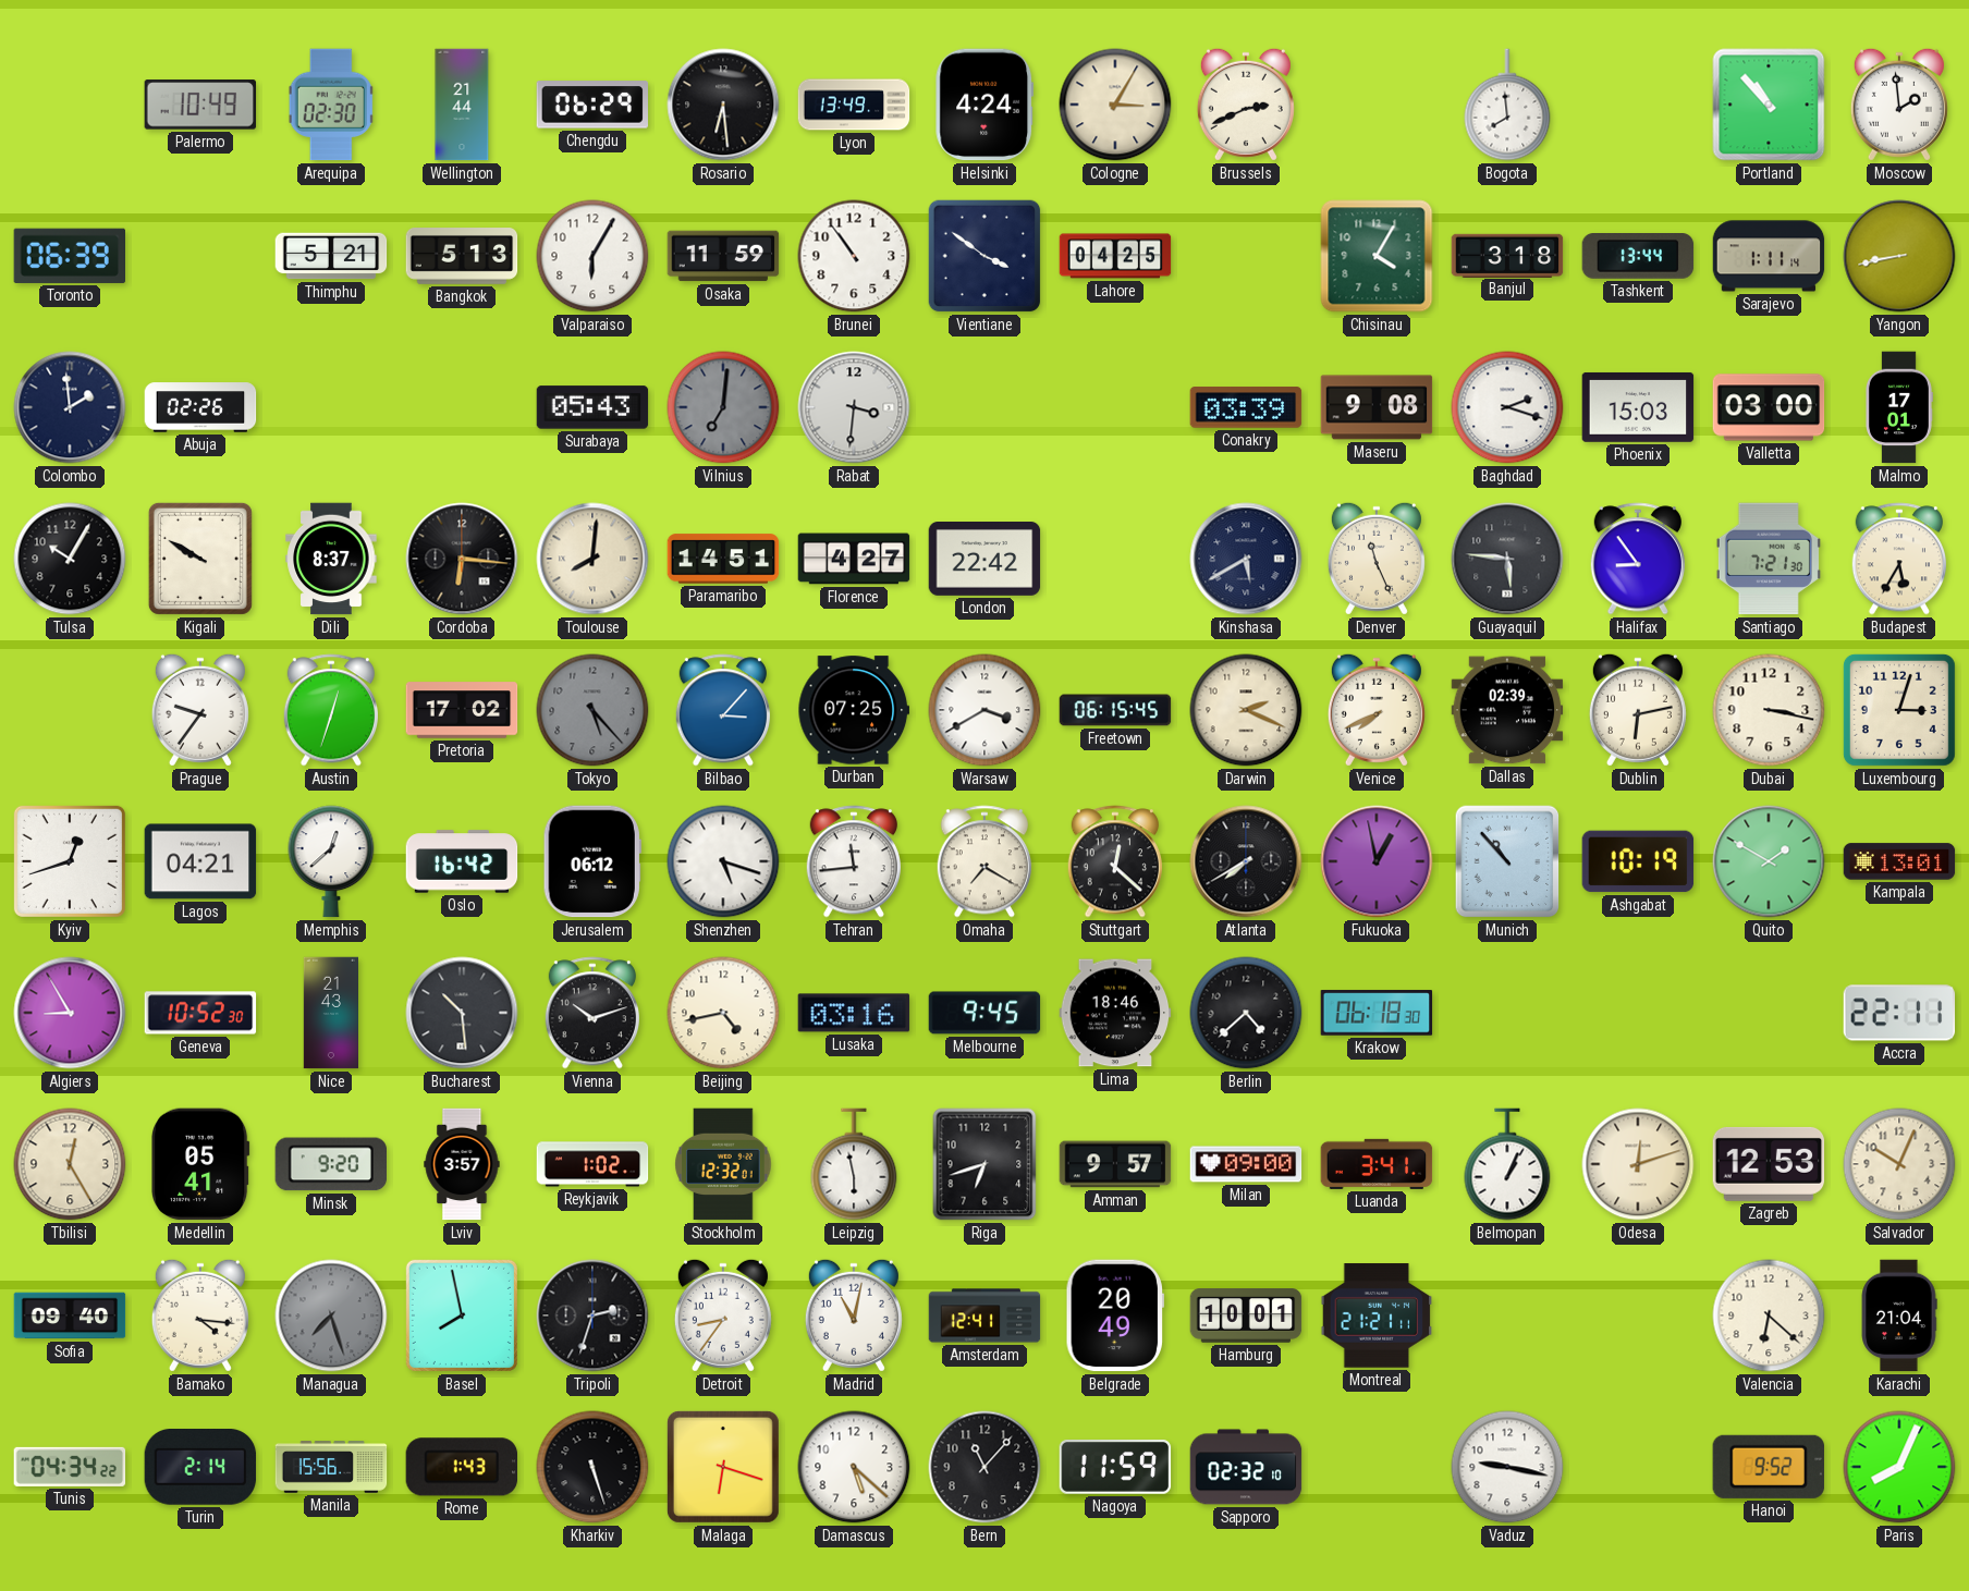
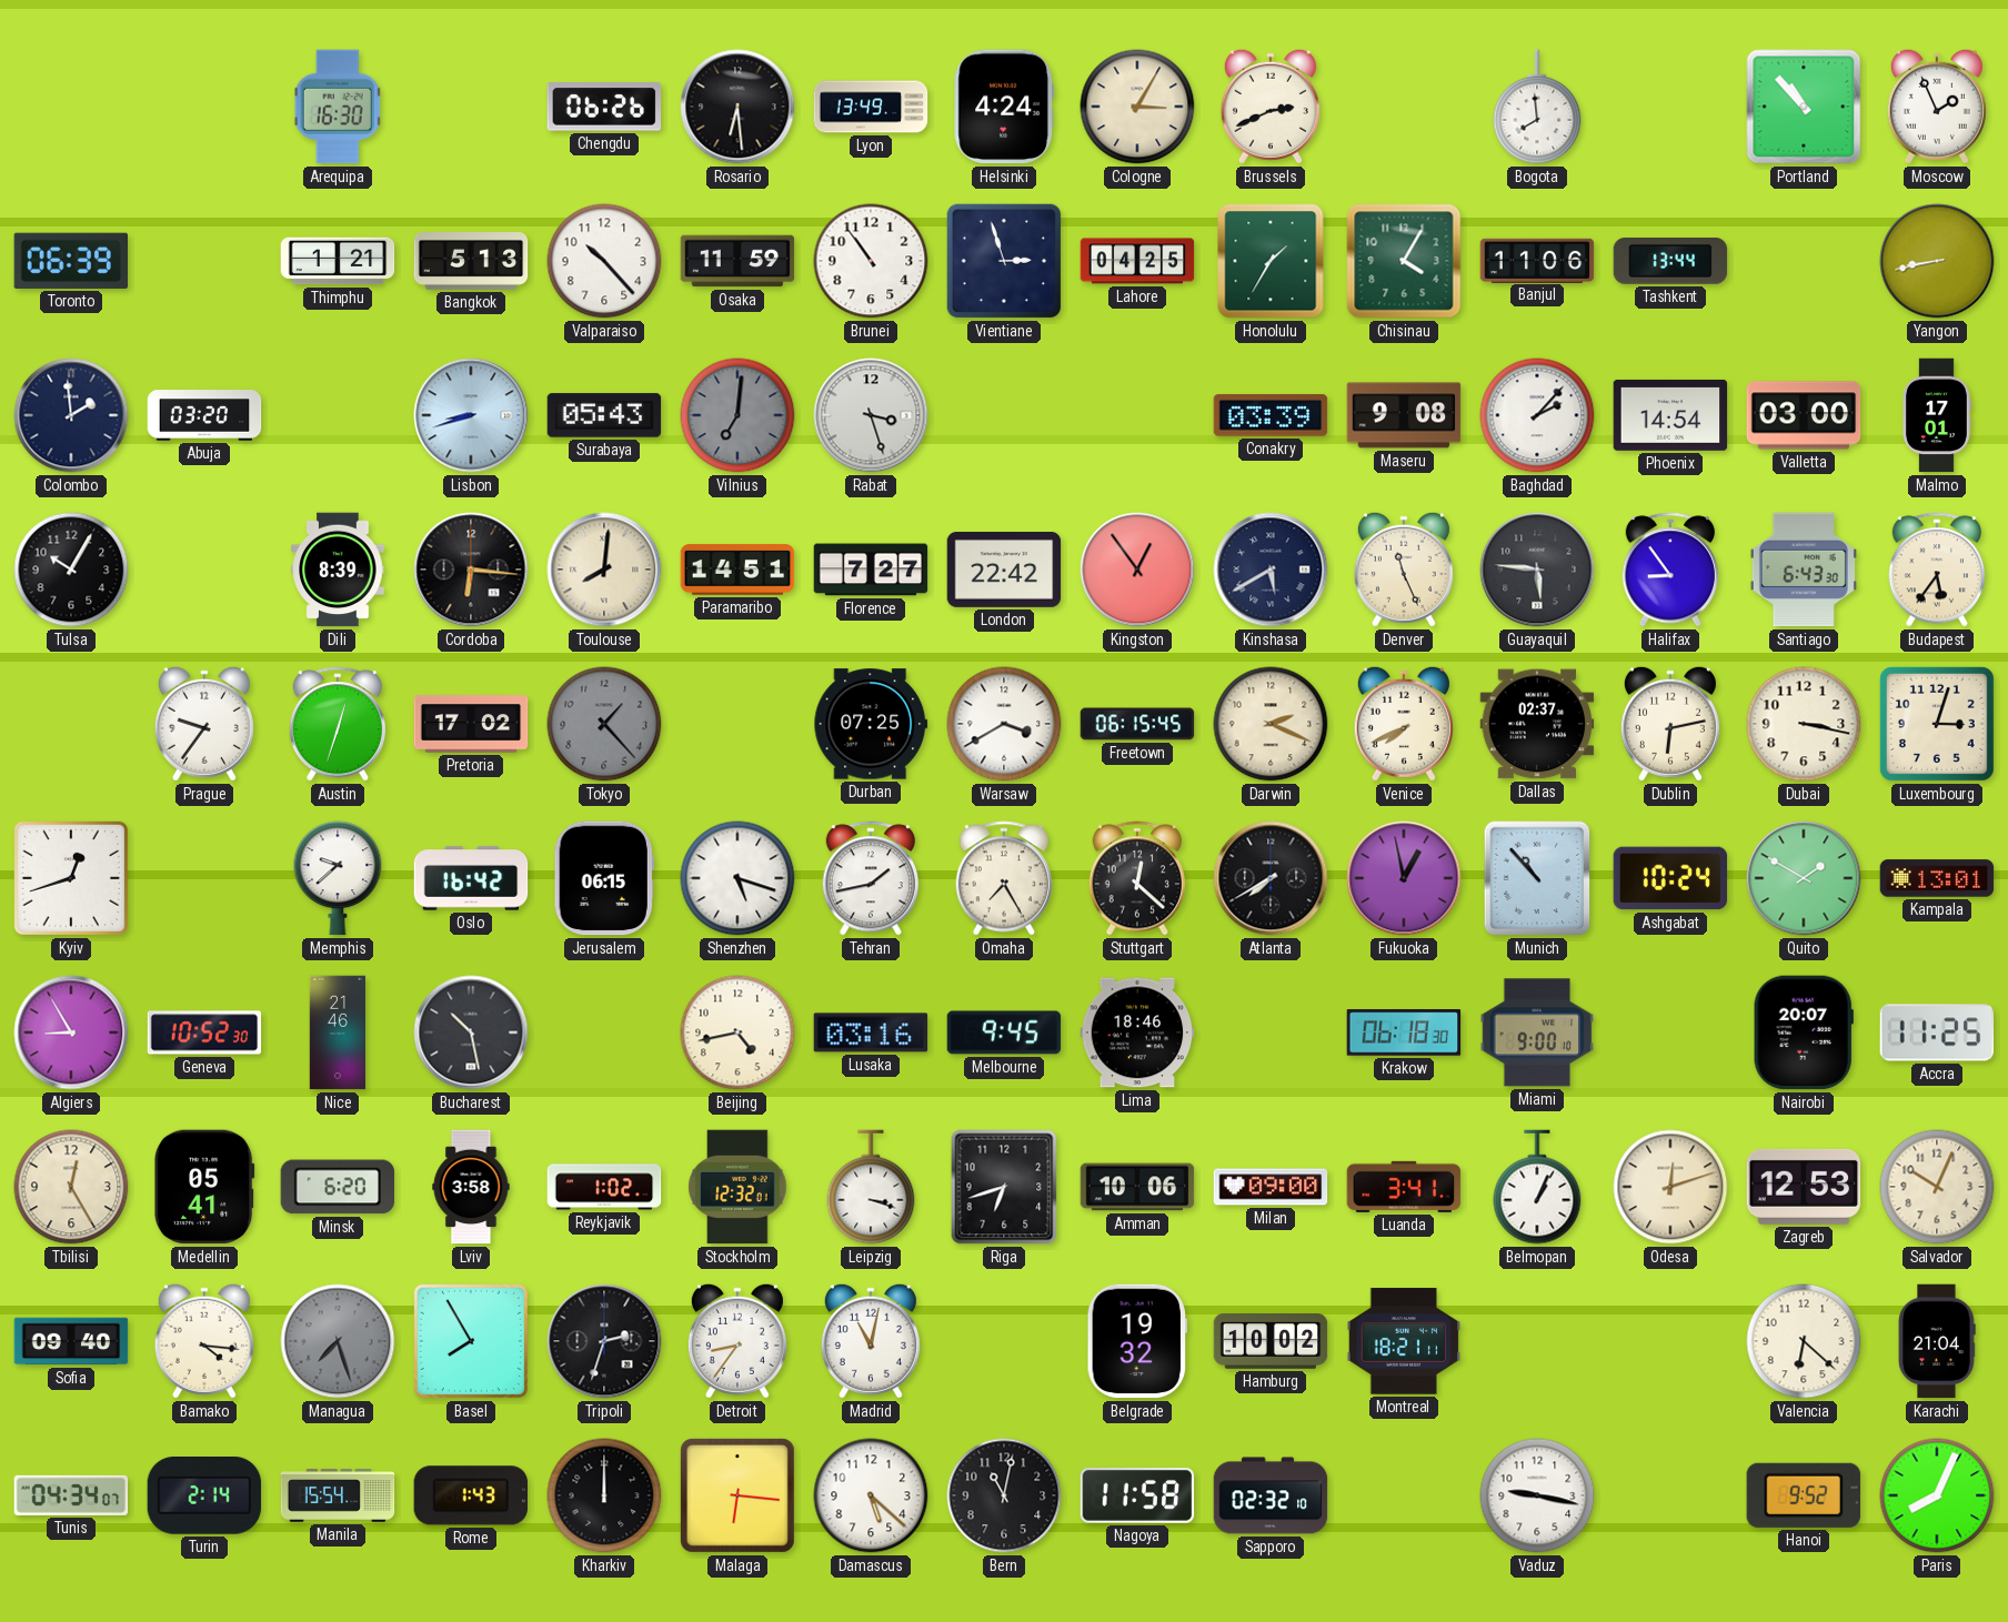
Palermo: 10:49 -> none (200, 105)
Arequipa: 02:30 -> 16:30 (338, 107)
Wellington: 21:44 -> none (462, 105)
Chengdu: 06:29 -> 06:26 (604, 107)
Moscow: 1:59 -> 1:56 (1937, 107)
Thimphu: 5:21 -> 1:21 (338, 261)
Valparaiso: 6:05 -> 10:23 (604, 261)
Vientiane: 3:51 -> 2:57 (1004, 261)
Honolulu: none -> 1:35 (1271, 261)
Banjul: 3:18 -> 11:06 (1537, 260)
Sarajevo: 1:11 -> none (1769, 256)
Abuja: 02:26 -> 03:20 (204, 415)
Lisbon: none -> 8:42 (471, 415)
Rabat: 3:31 -> 3:27 (871, 415)
Baghdad: 2:18 -> 2:07 (1537, 415)
Phoenix: 15:03 -> 14:54 (1670, 415)
Kigali: 9:50 -> none (200, 559)
Dili: 8:37 -> 8:39 (338, 570)
Florence: 4:27 -> 7:27 (871, 570)
Kingston: none -> 12:54 (1137, 570)
Santiago: 7:21 -> 6:43 (1804, 570)
Budapest: 5:35 -> 5:36 (1936, 570)
Tokyo: 5:23 -> 1:23 (604, 724)
Bilbao: 3:07 -> none (722, 710)
Dallas: 02:39 -> 02:37 (1537, 724)
Lagos: 04:21 -> none (200, 861)
Memphis: 12:38 -> 9:38 (338, 878)
Jerusalem: 06:12 -> 06:15 (604, 878)
Tehran: 11:44 -> 1:43 (870, 878)
Omaha: 7:20 -> 7:25 (1003, 878)
Ashgabat: 10:19 -> 10:24 (1670, 878)
Nice: 21:43 -> 21:46 (337, 1032)
Bucharest: 10:29 -> 10:28 (471, 1032)
Vienna: 10:12 -> none (591, 1013)
Berlin: 4:38 -> none (1246, 1013)
Miami: none -> 9:00 (1537, 1032)
Nairobi: none -> 20:07 (1804, 1032)
Accra: 22:11 -> 11:25 (1937, 1032)
Minsk: 9:20 -> 6:20 (338, 1187)
Lviv: 3:57 -> 3:58 (471, 1187)
Leipzig: 5:58 -> 3:18 (871, 1187)
Amman: 9:57 -> 10:06 (1137, 1187)
Basel: 7:58 -> 7:55 (471, 1341)
Amsterdam: 12:41 -> none (984, 1315)
Belgrade: 20:49 -> 19:32 (1136, 1341)
Hamburg: 10:01 -> 10:02 (1271, 1342)
Montreal: 21:21 -> 18:21 (1404, 1341)
Tunis: 04:34:22 -> 04:34:07 (71, 1495)
Manila: 15:56 -> 15:54 (338, 1495)
Kharkiv: 5:27 -> 12:00 (604, 1495)
Malaga: 6:18 -> 6:16 (737, 1495)
Bern: 11:07 -> 11:02 (1004, 1495)
Nagoya: 11:59 -> 11:58 (1137, 1497)
